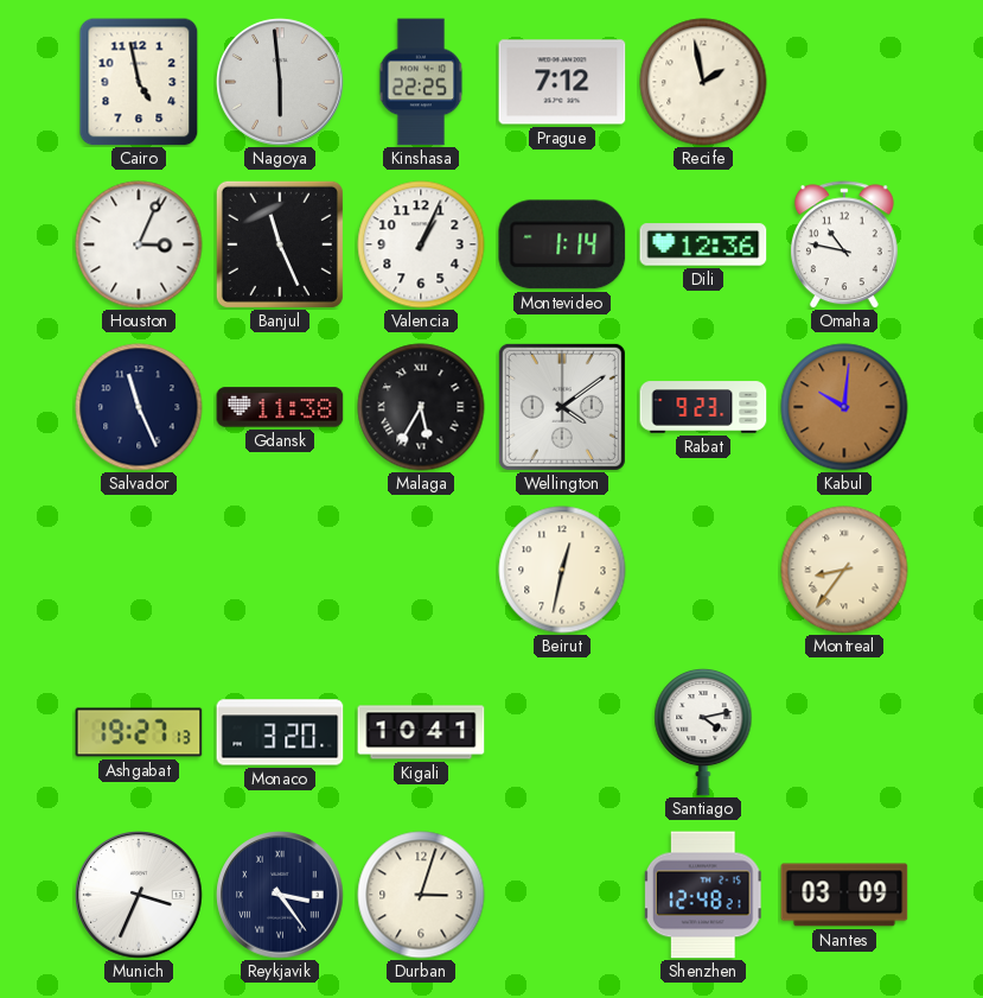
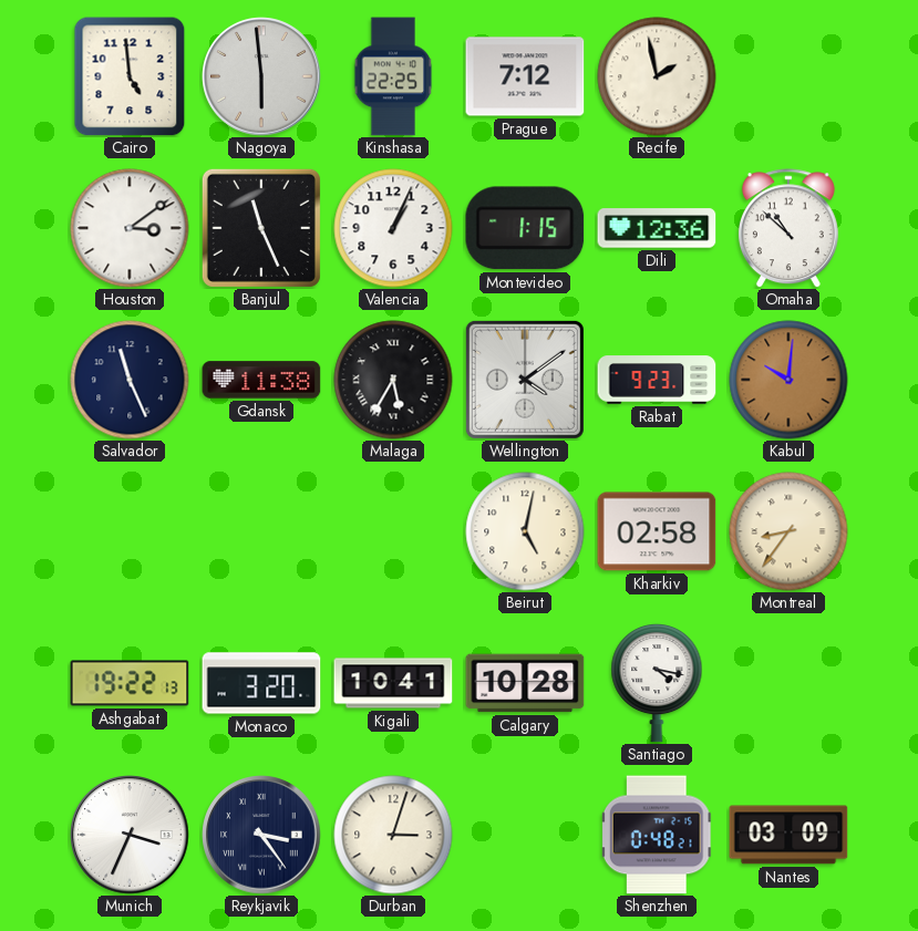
Cairo: 4:58 -> 4:59 (130, 76)
Houston: 3:04 -> 3:09 (130, 228)
Montevideo: 1:14 -> 1:15 (525, 228)
Omaha: 10:47 -> 10:52 (788, 228)
Beirut: 12:32 -> 5:02 (525, 531)
Kharkiv: none -> 02:58 (657, 531)
Ashgabat: 19:27 -> 19:22 (130, 683)
Calgary: none -> 10:28 (525, 683)
Santiago: 4:13 -> 4:17 (657, 683)
Shenzhen: 12:48 -> 0:48 (657, 835)
